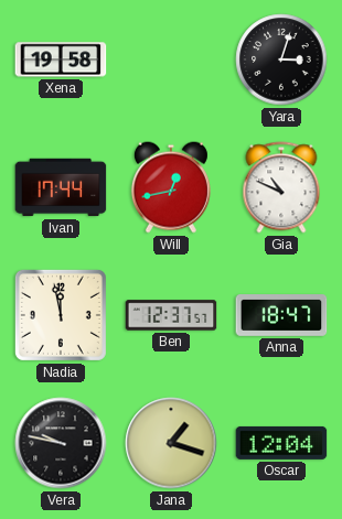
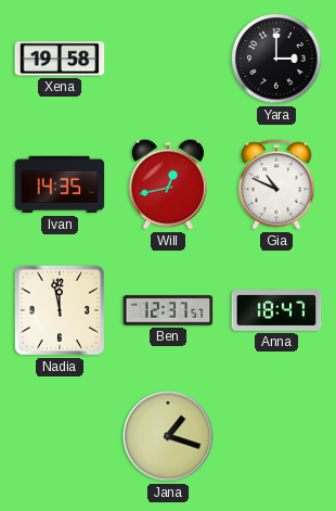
Yara: 3:03 -> 3:00 (276, 59)
Ivan: 17:44 -> 14:35 (60, 184)
Vera: 9:47 -> none (61, 443)
Oscar: 12:04 -> none (281, 443)
